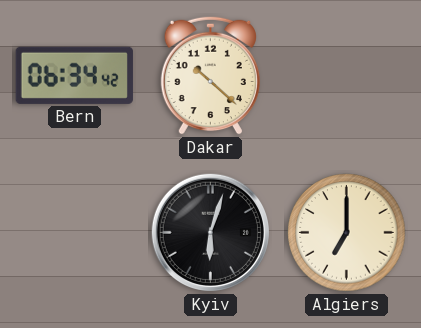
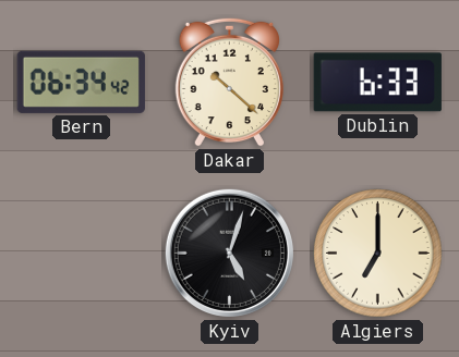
Dublin: none -> 6:33 (377, 83)
Kyiv: 6:03 -> 5:03 (229, 253)
